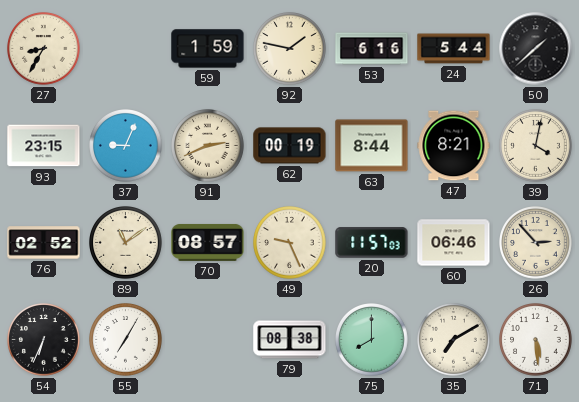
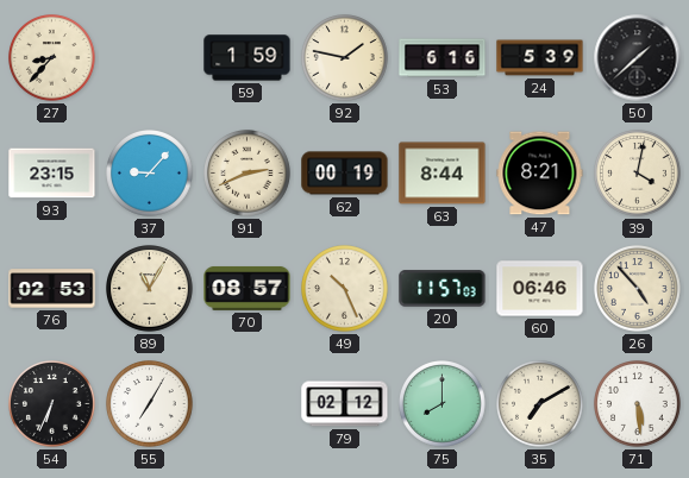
27: 8:35 -> 8:37 (52, 58)
24: 5:44 -> 5:39 (540, 58)
37: 9:04 -> 9:07 (150, 174)
76: 02:52 -> 02:53 (52, 289)
89: 11:09 -> 11:05 (150, 289)
49: 9:26 -> 10:26 (345, 289)
26: 2:53 -> 4:53 (638, 289)
79: 08:38 -> 02:12 (345, 404)
